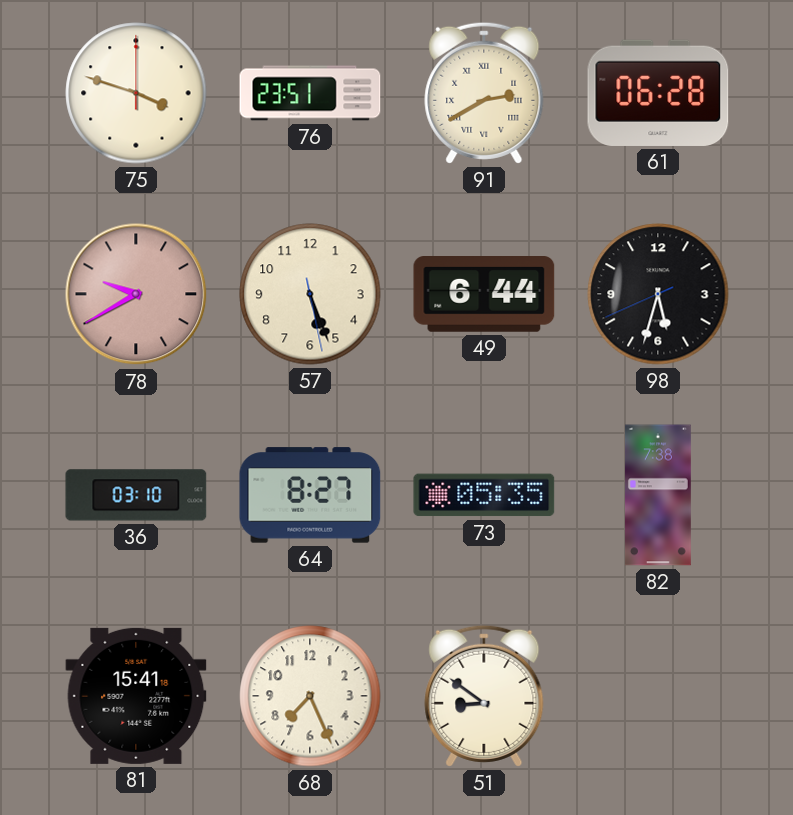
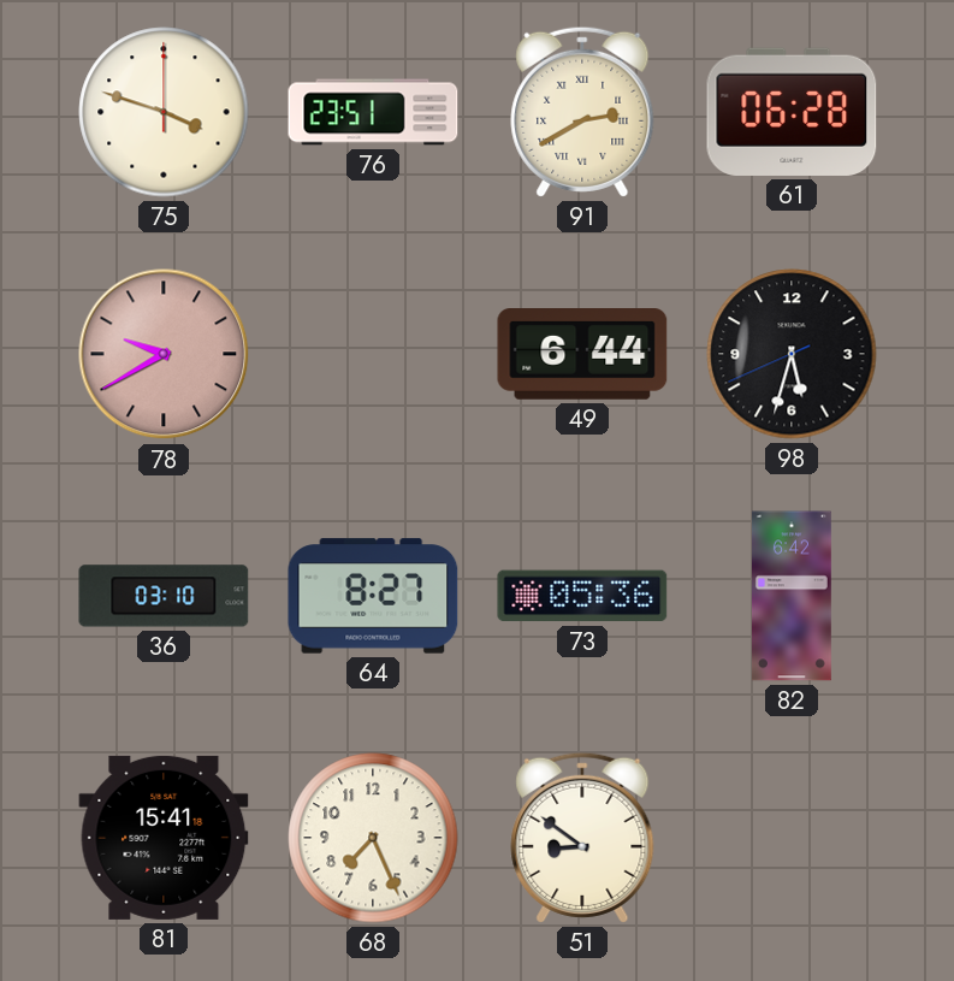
57: 5:26 -> none (310, 294)
73: 05:35 -> 05:36 (582, 596)
82: 7:38 -> 6:42 (792, 596)
